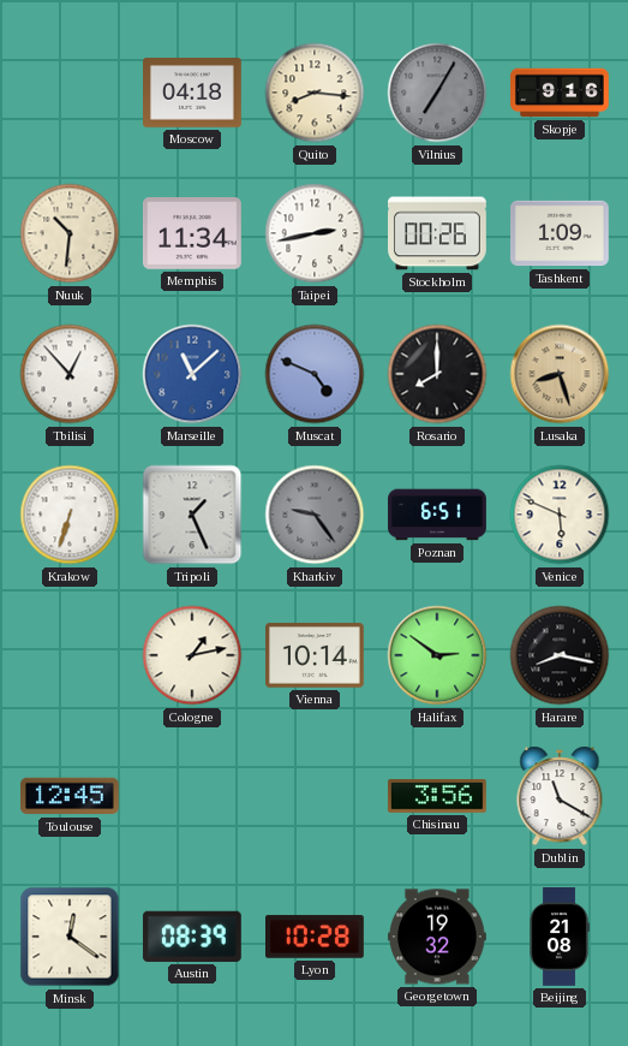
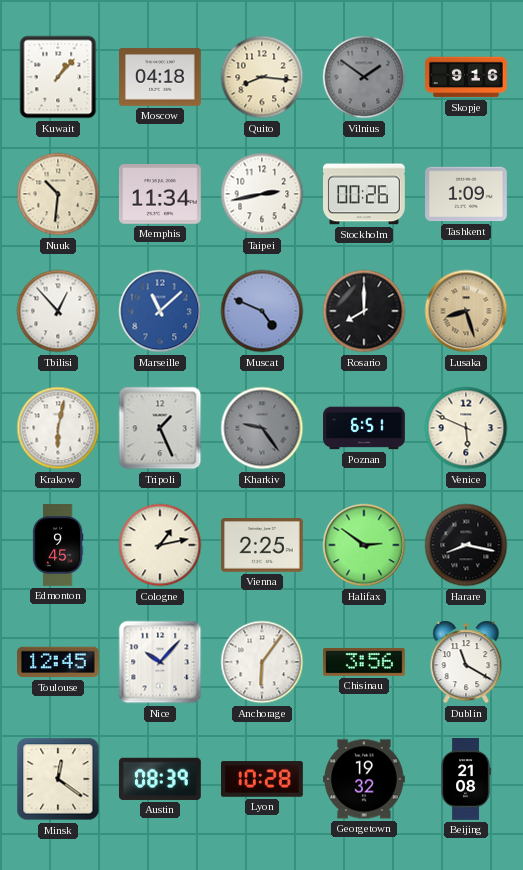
Kuwait: none -> 1:07 (58, 77)
Vilnius: 7:05 -> 1:51 (364, 77)
Krakow: 6:33 -> 6:02 (58, 428)
Edmonton: none -> 9:45 (58, 545)
Vienna: 10:14 -> 2:25 (263, 545)
Nice: none -> 10:07 (160, 662)
Anchorage: none -> 6:06 (262, 662)
